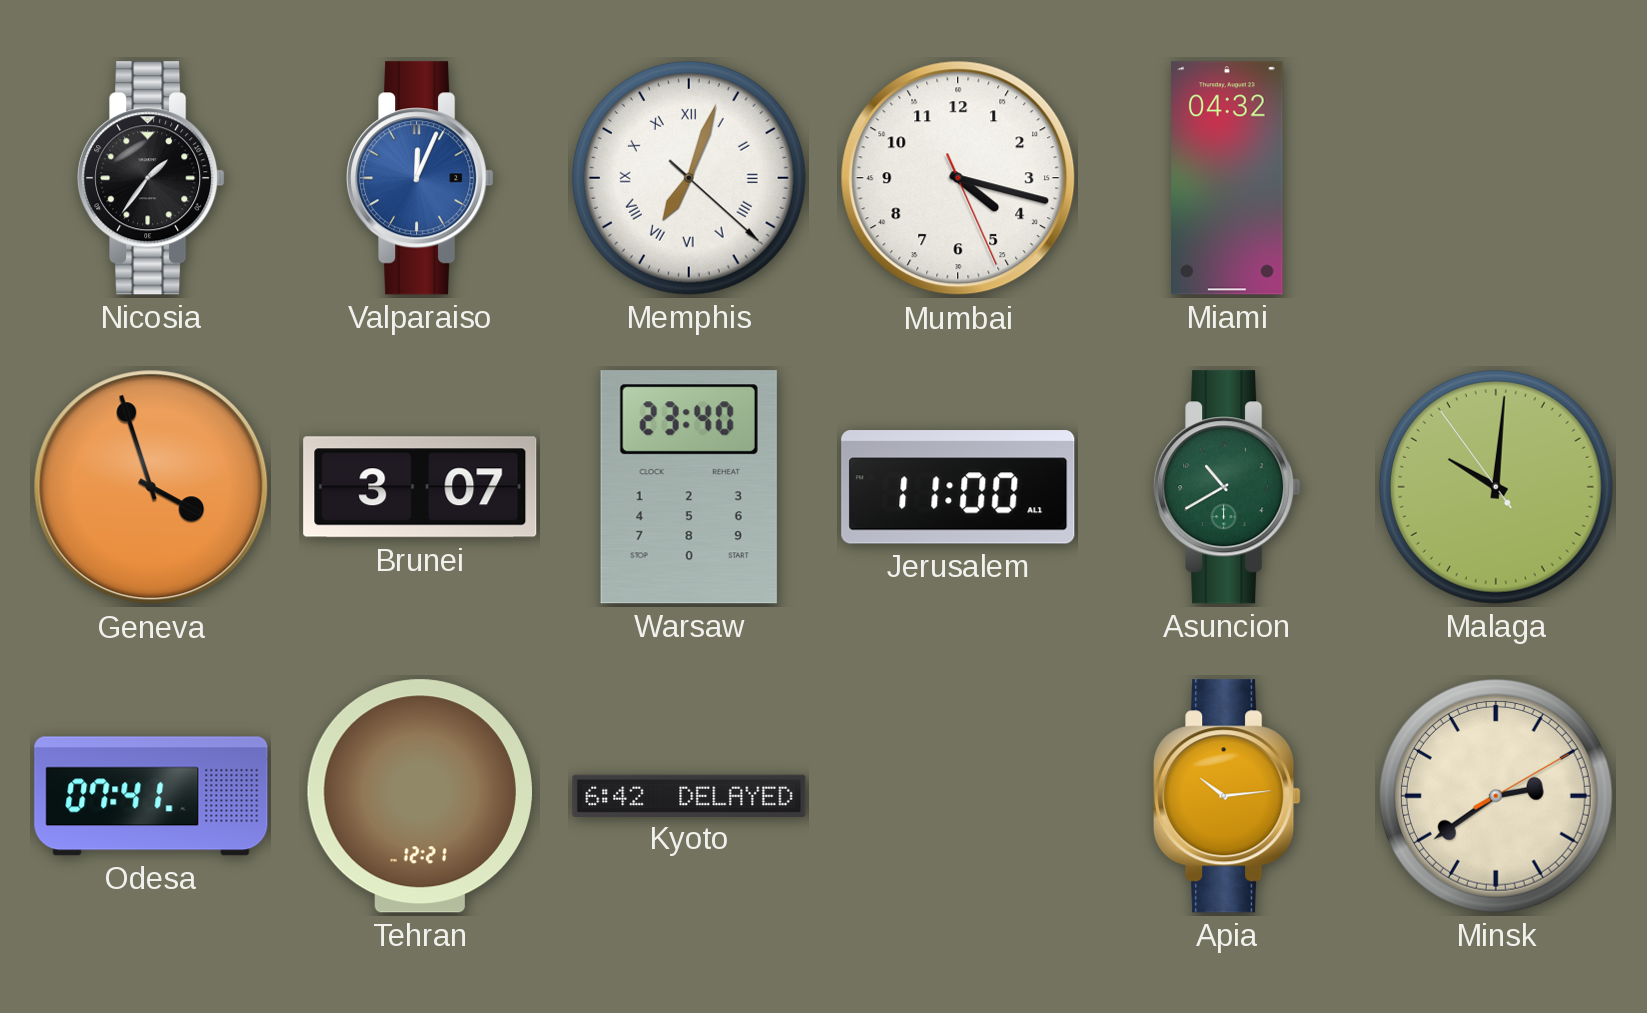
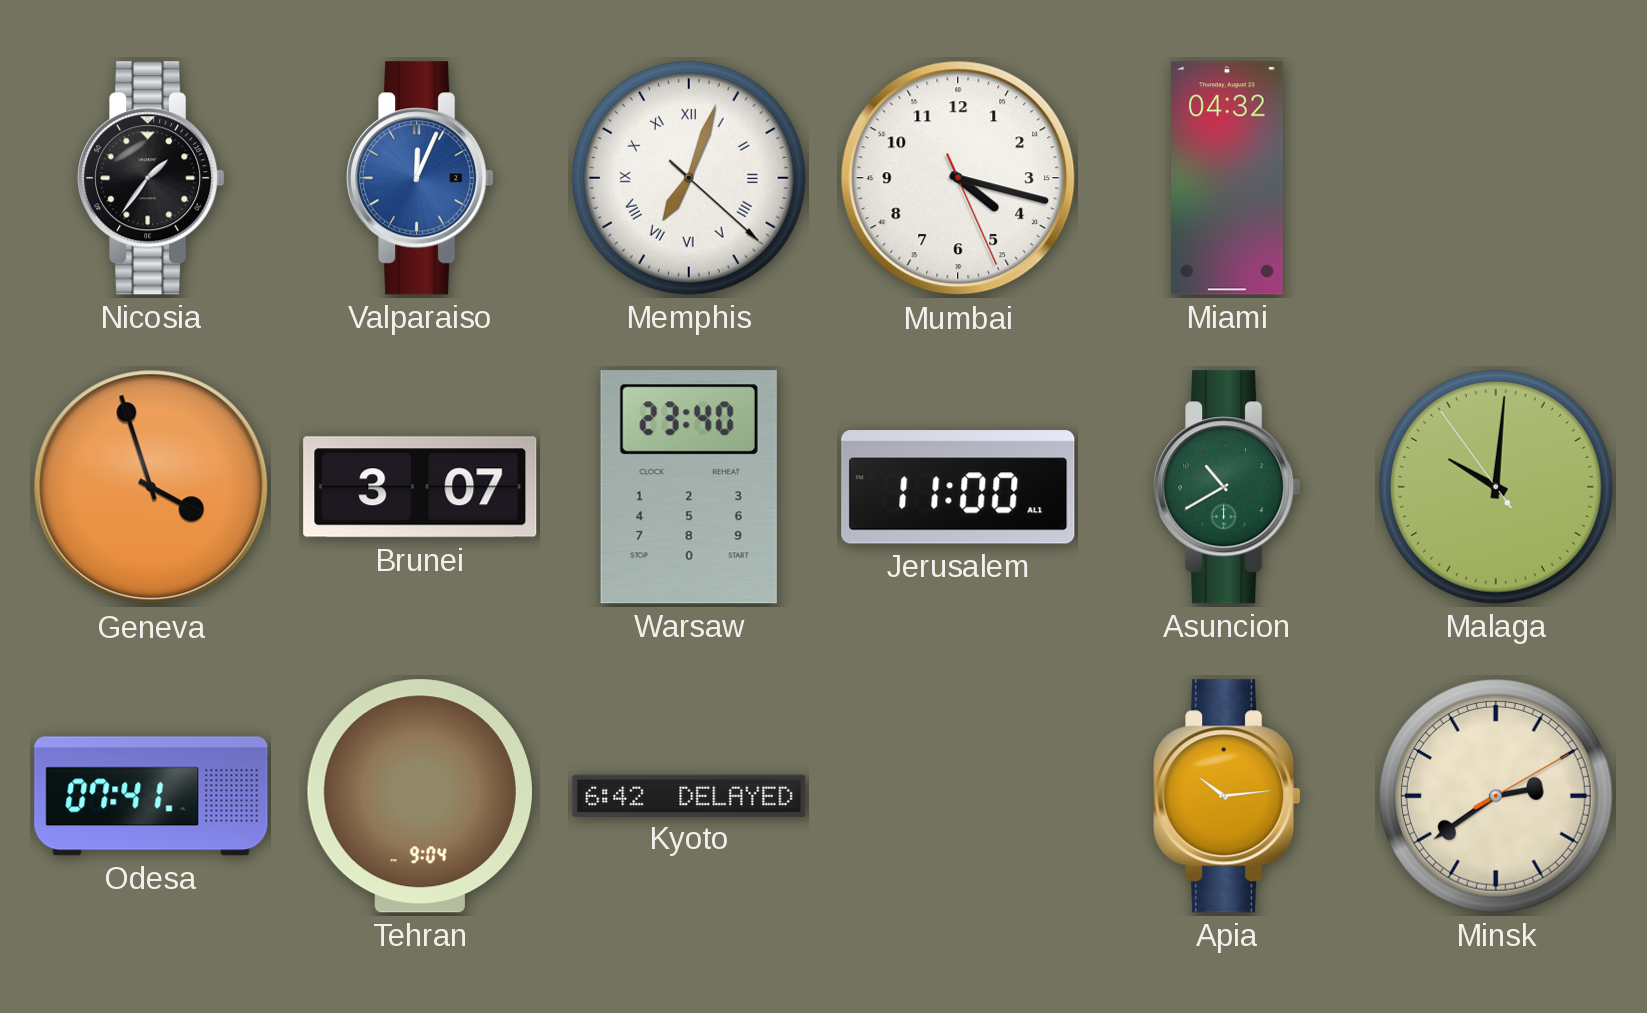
Tehran: 12:21 -> 9:04 (420, 796)
